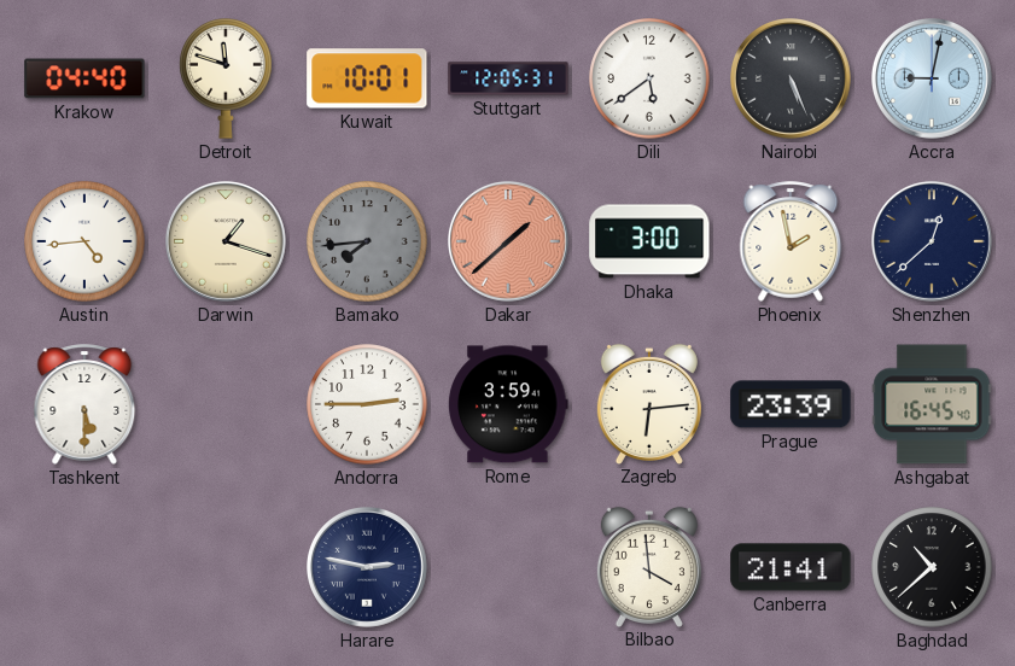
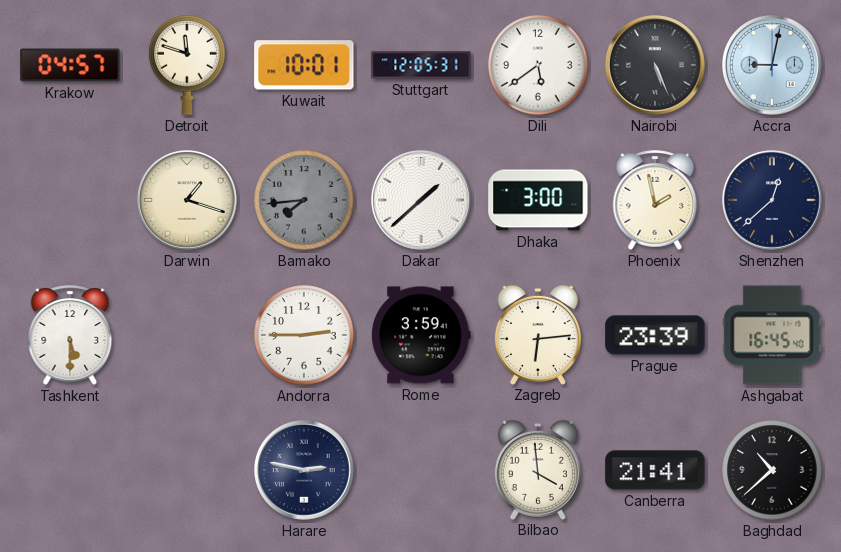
Krakow: 04:40 -> 04:57 (70, 65)
Austin: 4:44 -> none (84, 241)
Dakar dial: salmon -> white (422, 200)
